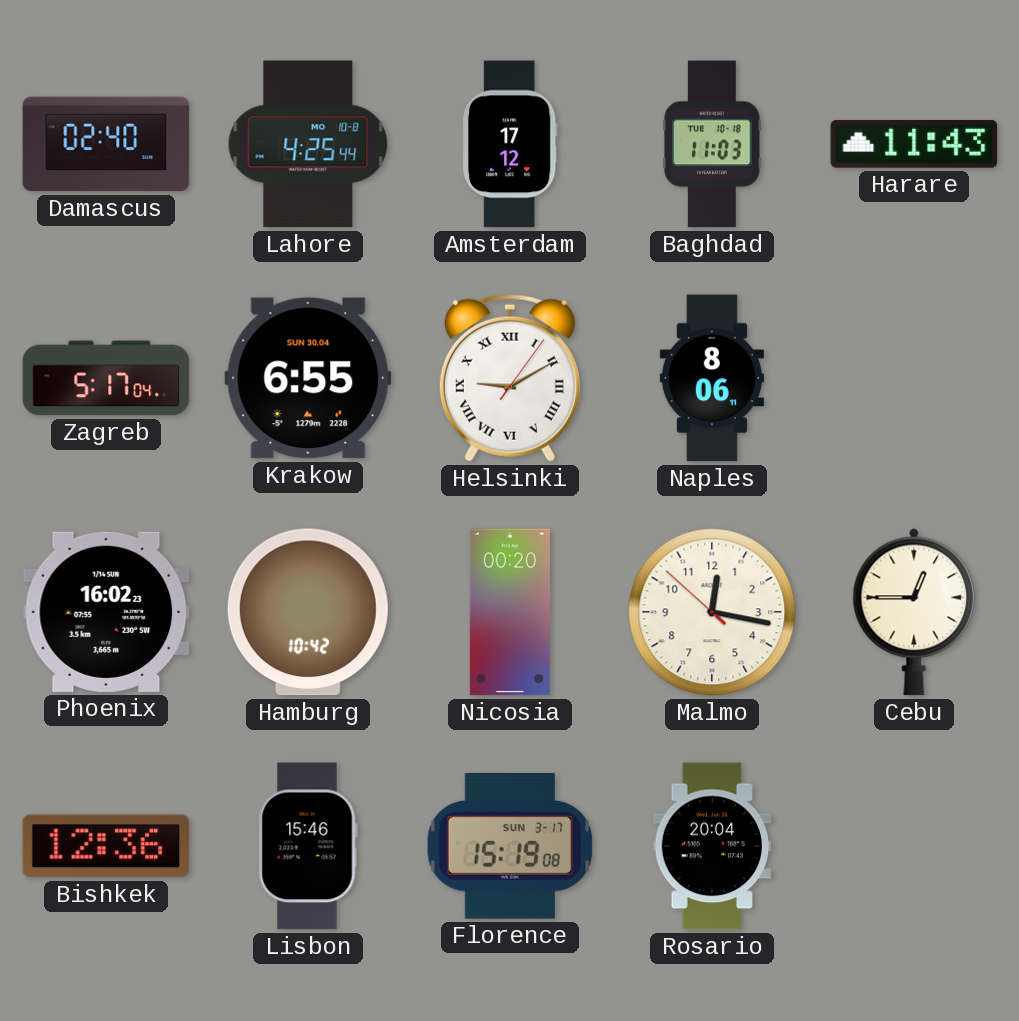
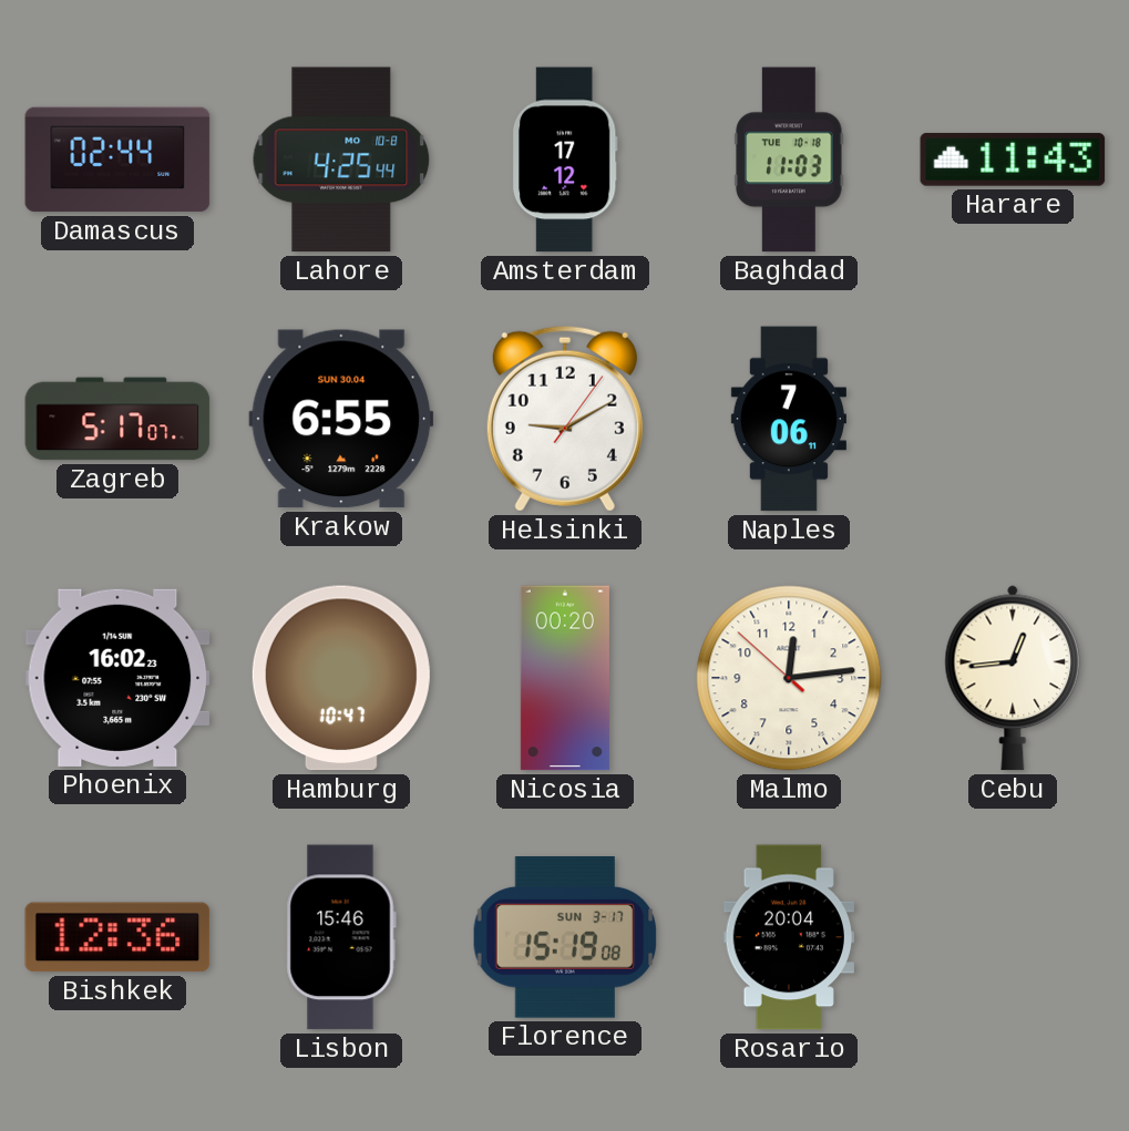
Damascus: 02:40 -> 02:44 (117, 160)
Zagreb: 5:17:04 -> 5:17:07 (117, 419)
Helsinki numerals: Roman -> Arabic (565, 419)
Naples: 8:06 -> 7:06 (789, 419)
Hamburg: 10:42 -> 10:47 (341, 678)
Malmo: 12:16 -> 12:13 (789, 678)
Cebu: 12:45 -> 12:44 (1013, 678)
